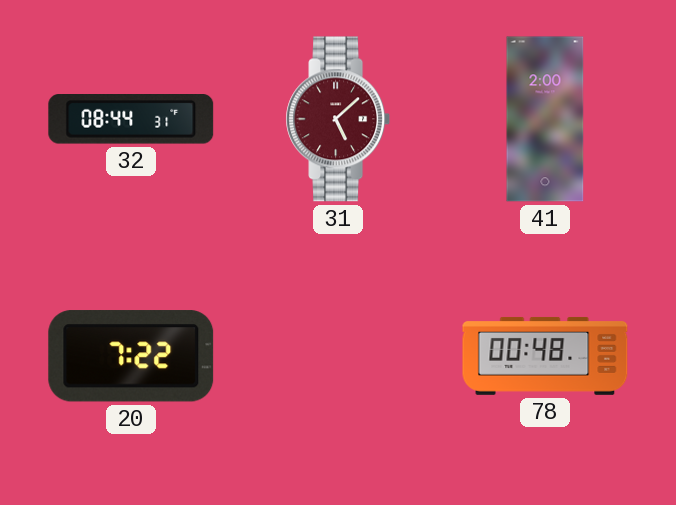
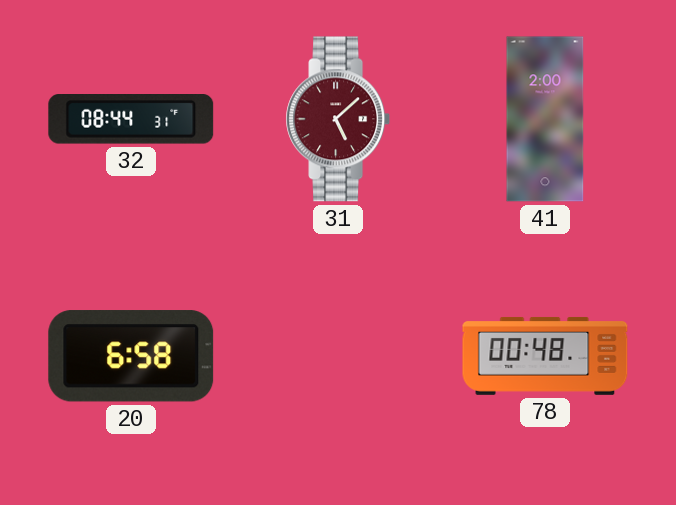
20: 7:22 -> 6:58 (131, 356)
